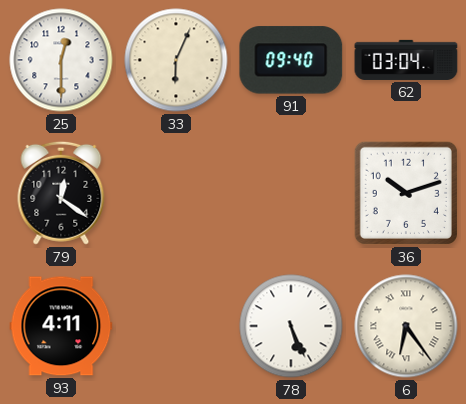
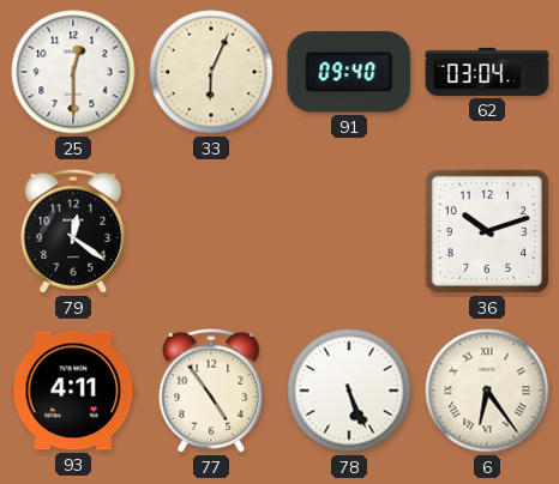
77: none -> 4:54 (211, 391)
